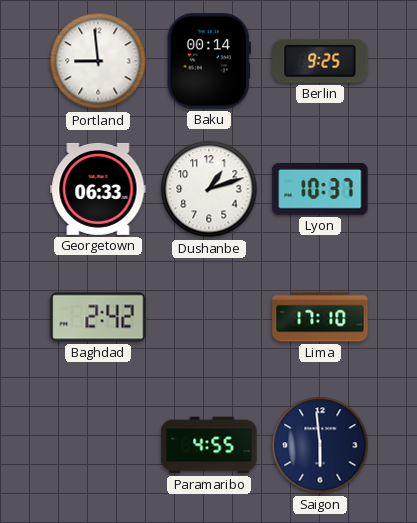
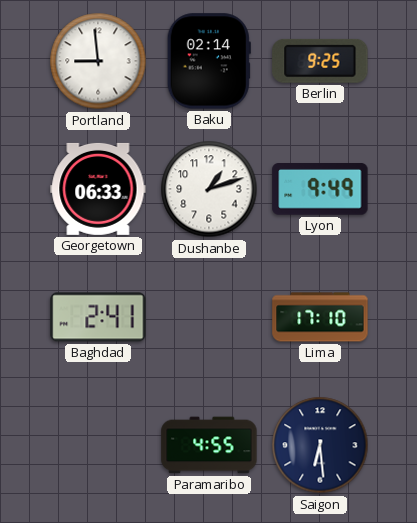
Baku: 00:14 -> 02:14 (209, 61)
Lyon: 10:37 -> 9:49 (320, 190)
Baghdad: 2:42 -> 2:41 (98, 317)
Saigon: 5:59 -> 6:29 (320, 445)
